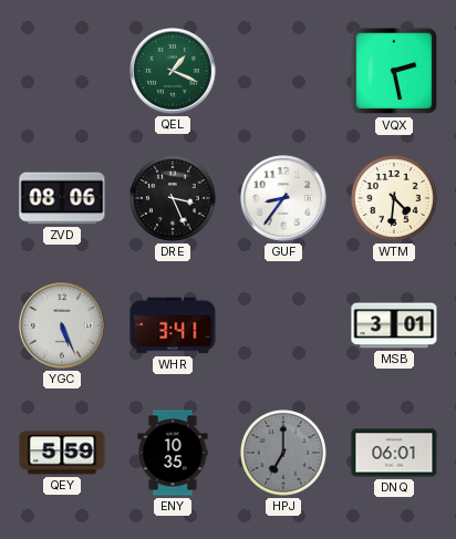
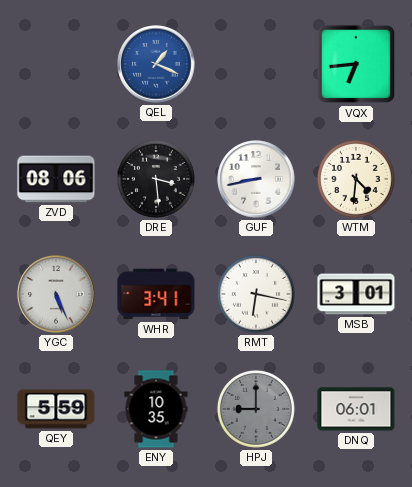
QEL dial: green -> blue (156, 64)
VQX: 2:28 -> 6:44 (356, 64)
DRE: 3:26 -> 3:29 (156, 179)
GUF: 8:36 -> 8:43 (256, 179)
RMT: none -> 6:17 (256, 294)
HPJ: 7:00 -> 9:00 (256, 409)
